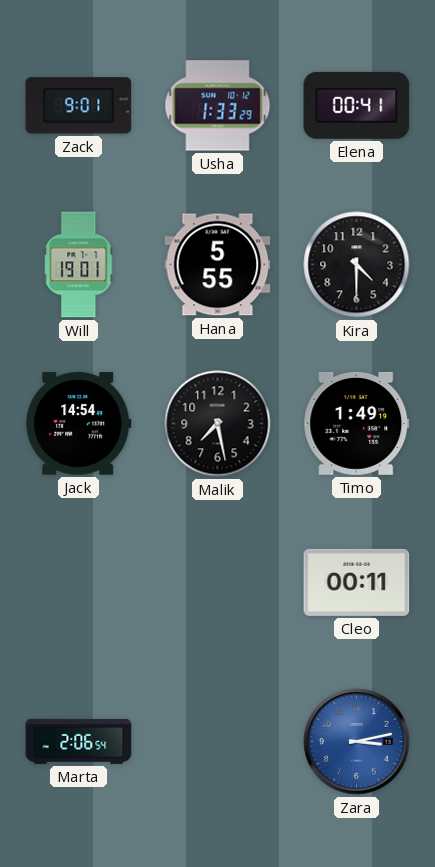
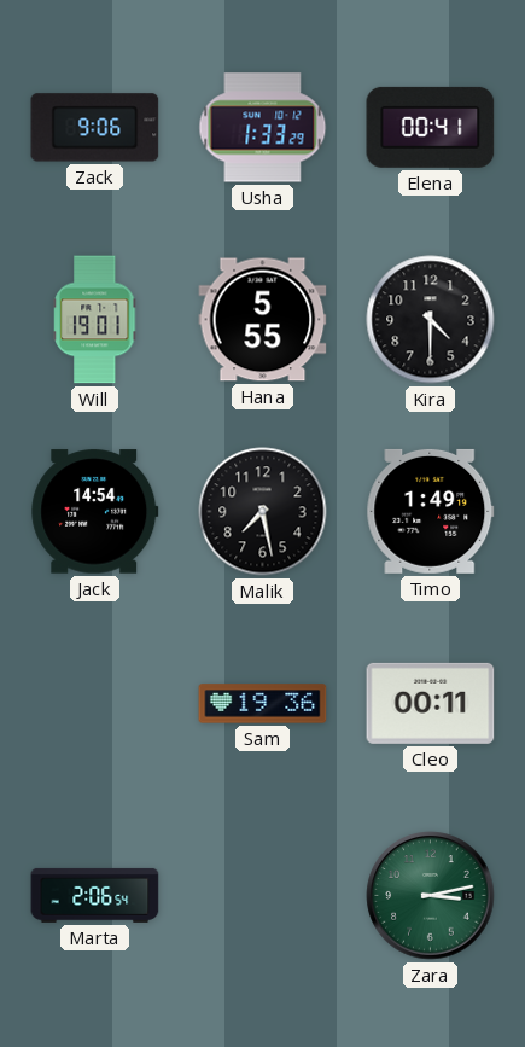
Zack: 9:01 -> 9:06 (95, 128)
Sam: none -> 19:36 (263, 704)
Zara dial: blue -> green (431, 896)
